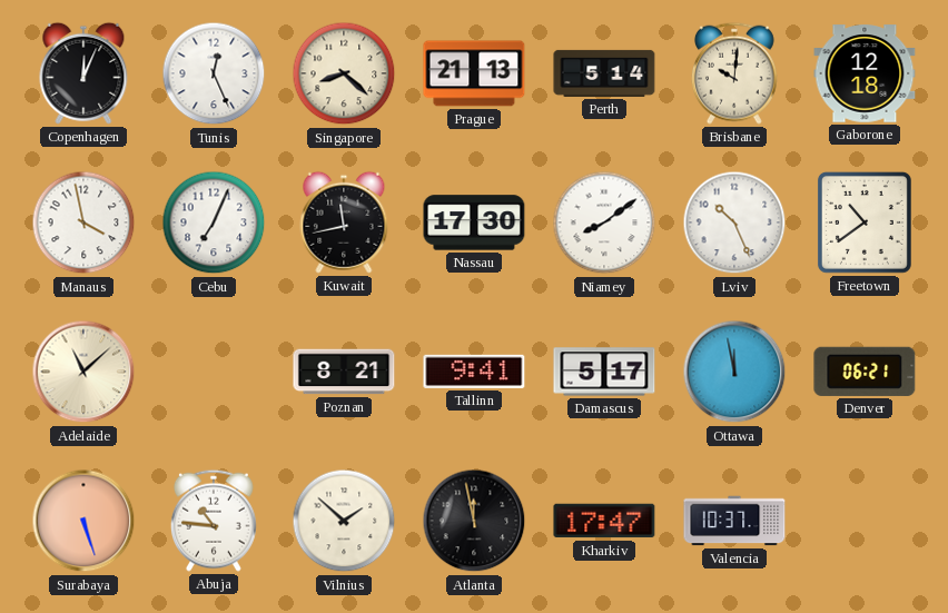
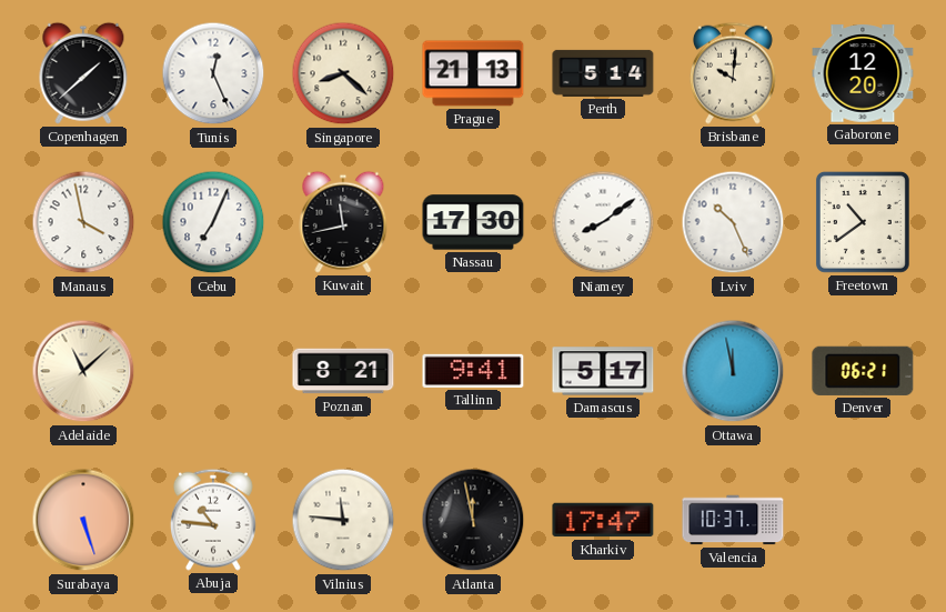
Copenhagen: 12:04 -> 1:38 (83, 73)
Gaborone: 12:18 -> 12:20 (863, 73)
Vilnius: 1:52 -> 11:46 (343, 520)
